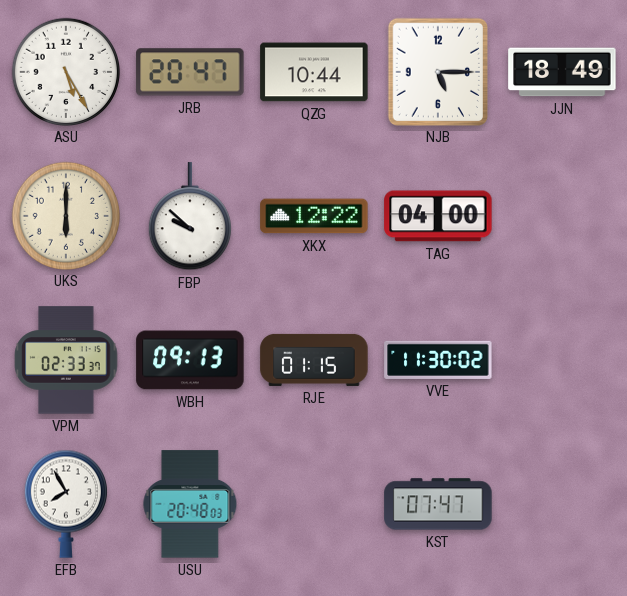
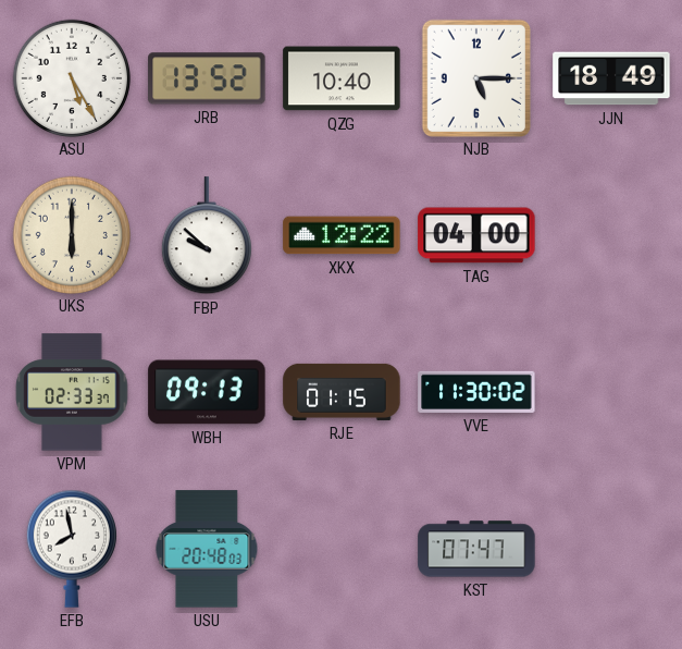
JRB: 20:47 -> 13:52 (207, 78)
QZG: 10:44 -> 10:40 (342, 78)
EFB: 7:55 -> 7:58 (72, 549)
